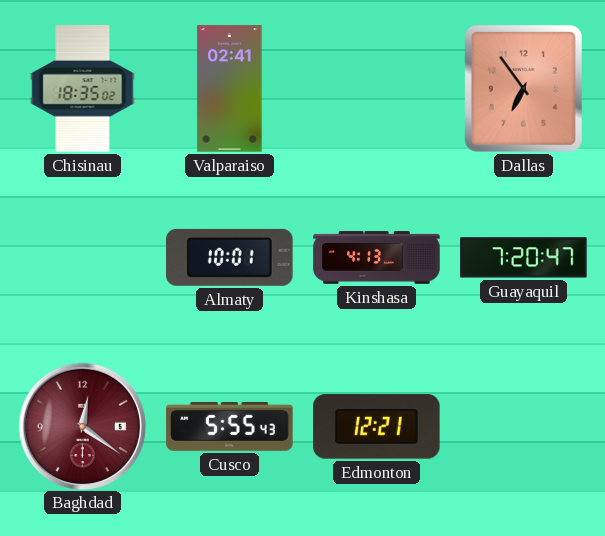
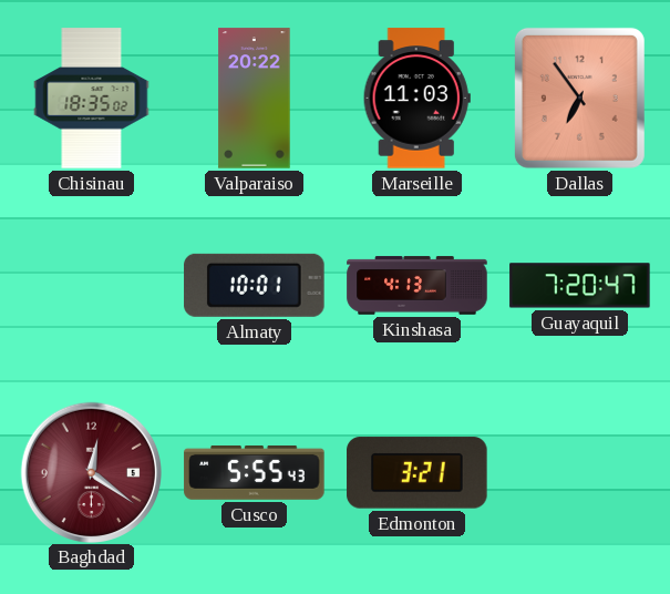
Valparaiso: 02:41 -> 20:22 (255, 99)
Marseille: none -> 11:03 (416, 99)
Edmonton: 12:21 -> 3:21 (418, 473)
